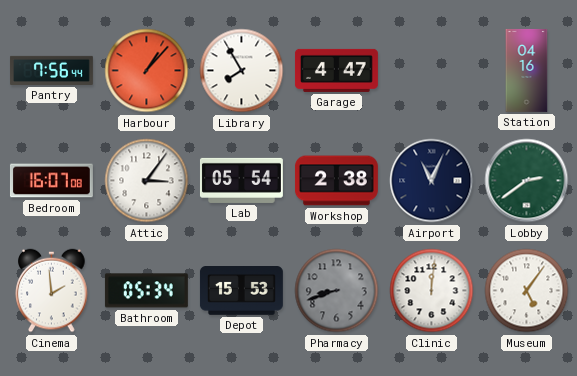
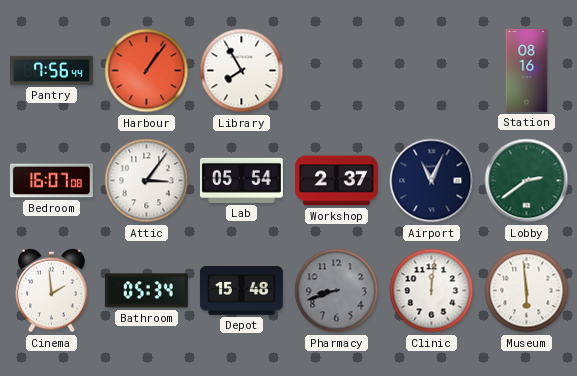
Harbour: 1:07 -> 1:06 (147, 71)
Garage: 4:47 -> none (336, 70)
Station: 04:16 -> 08:16 (527, 70)
Workshop: 2:38 -> 2:37 (336, 181)
Depot: 15:53 -> 15:48 (241, 291)
Museum: 5:06 -> 5:59 (527, 291)
